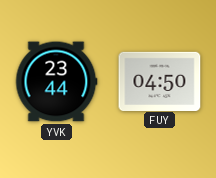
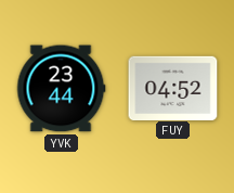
FUY: 04:50 -> 04:52 (173, 88)
